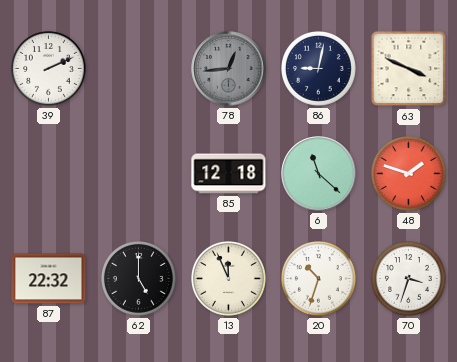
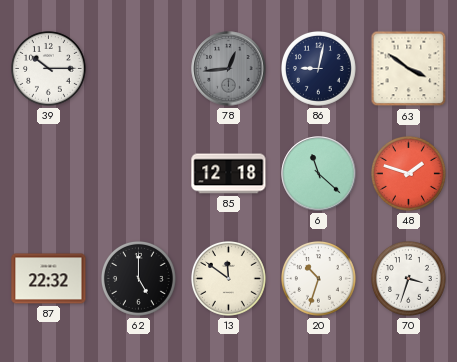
39: 2:11 -> 10:15 (49, 69)
63: 3:49 -> 3:51 (409, 69)
13: 11:56 -> 11:51 (229, 279)
